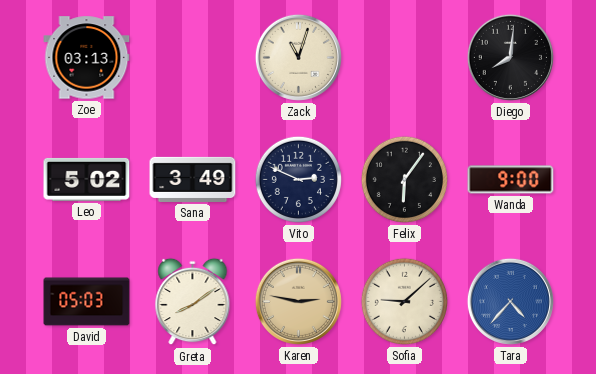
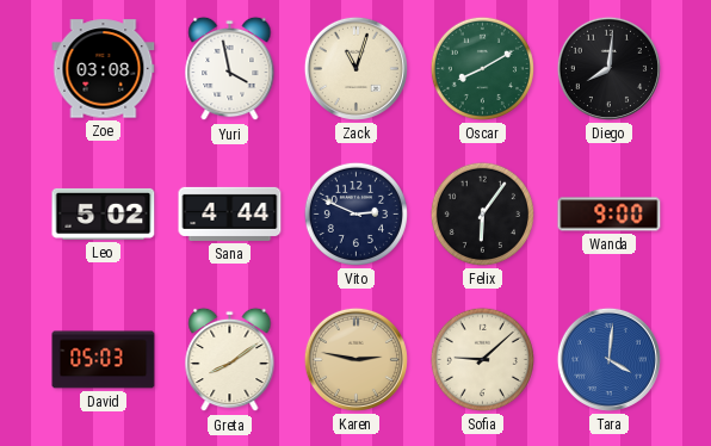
Zoe: 03:13 -> 03:08 (104, 69)
Yuri: none -> 3:58 (230, 69)
Oscar: none -> 8:10 (482, 68)
Sana: 3:49 -> 4:44 (230, 213)
Tara: 4:37 -> 4:01 (608, 359)
